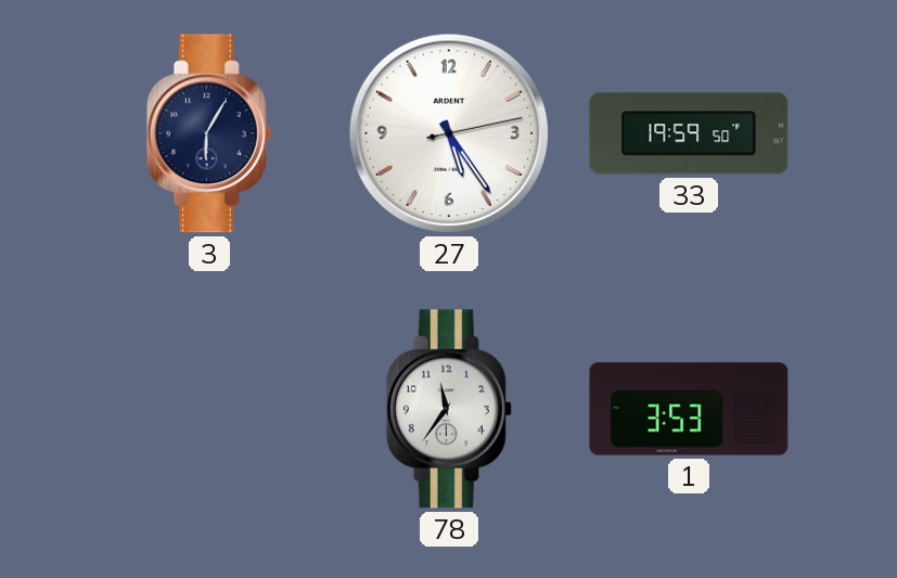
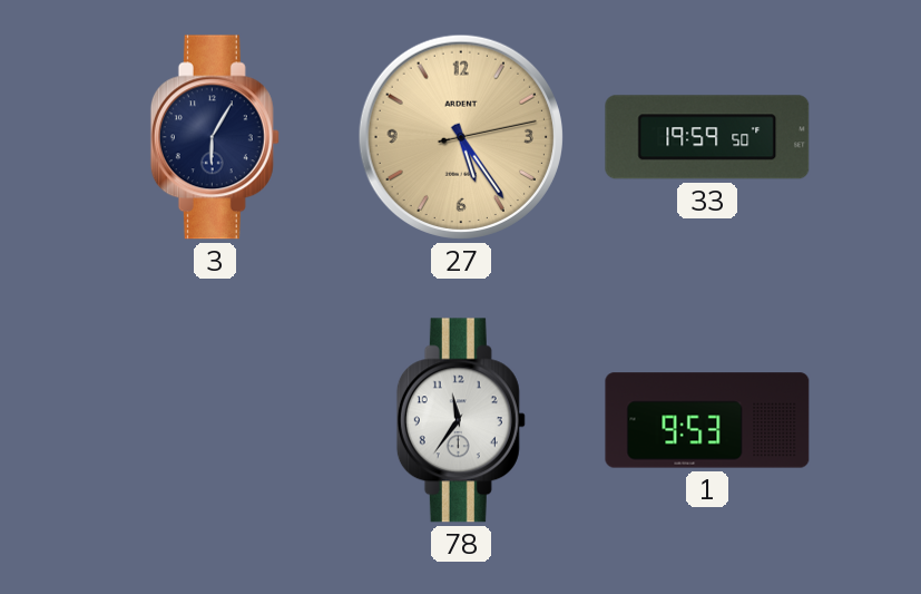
27 dial: white -> champagne (461, 137)
1: 3:53 -> 9:53 (707, 420)
